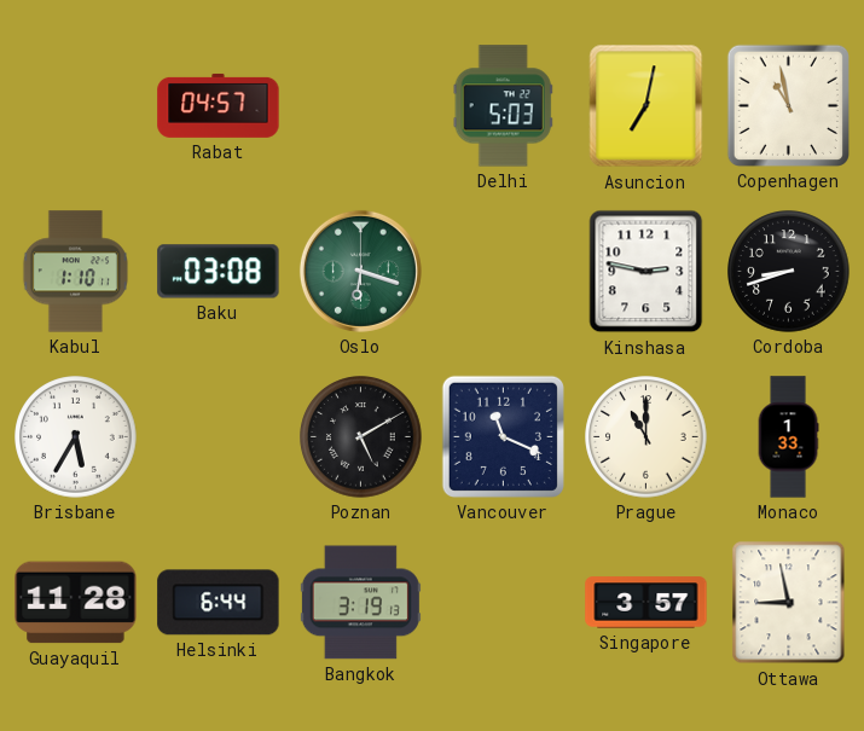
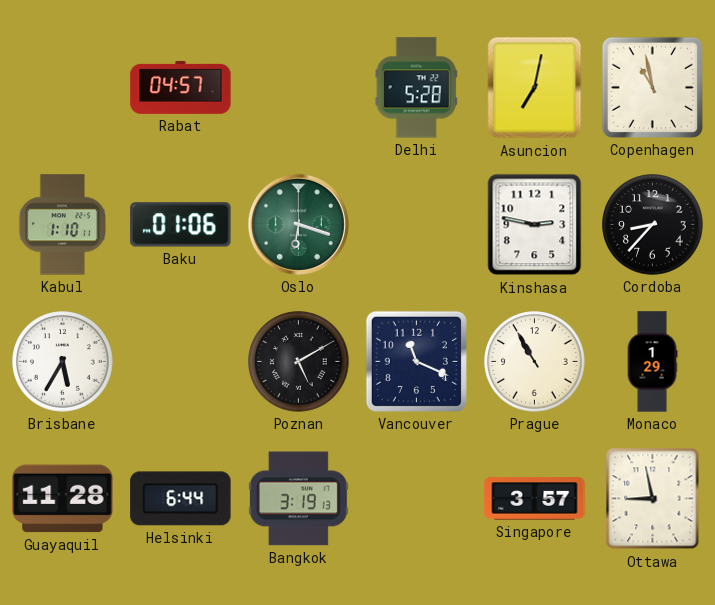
Delhi: 5:03 -> 5:28 (416, 88)
Baku: 03:08 -> 01:06 (181, 225)
Cordoba: 8:42 -> 8:37 (653, 225)
Prague: 11:00 -> 10:55 (535, 362)
Monaco: 1:33 -> 1:29 (652, 362)
